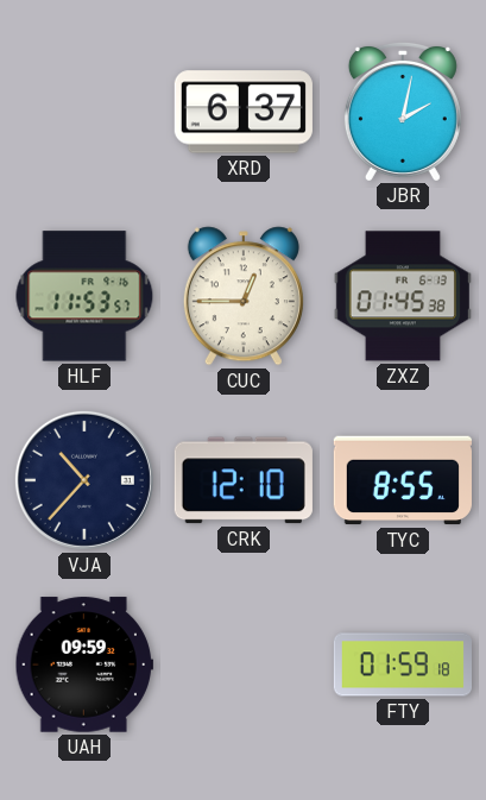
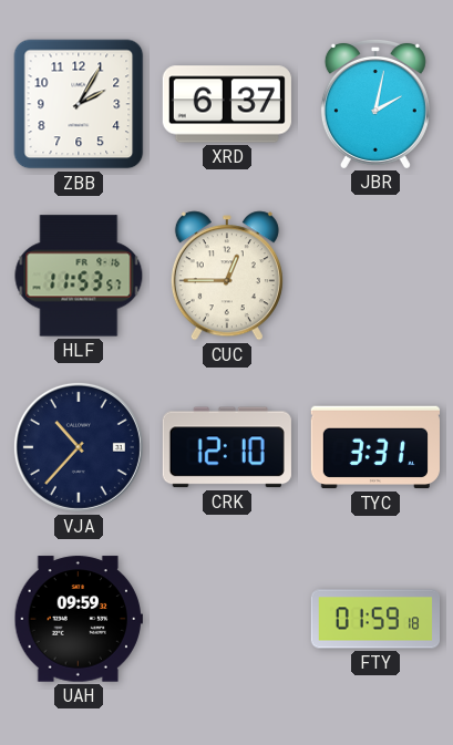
ZBB: none -> 2:05 (79, 104)
ZXZ: 01:45 -> none (403, 296)
TYC: 8:55 -> 3:31 (375, 447)
